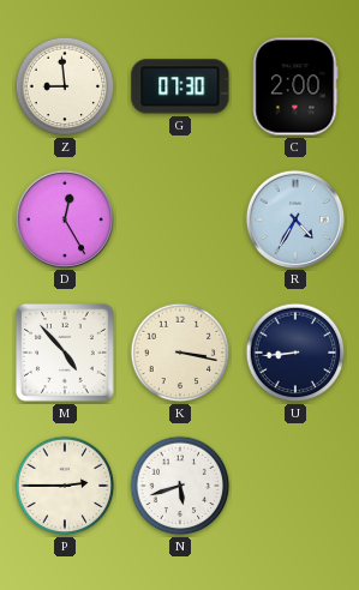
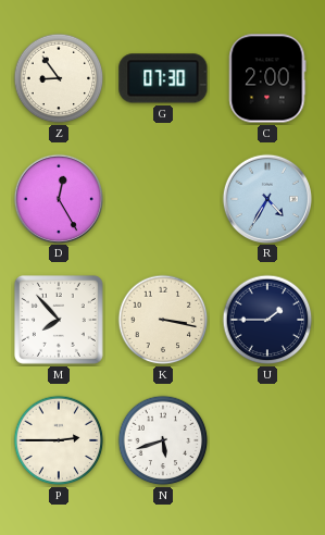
Z: 8:59 -> 8:54 (59, 78)
M: 4:53 -> 7:53 (59, 320)
U: 8:44 -> 1:45 (267, 320)
